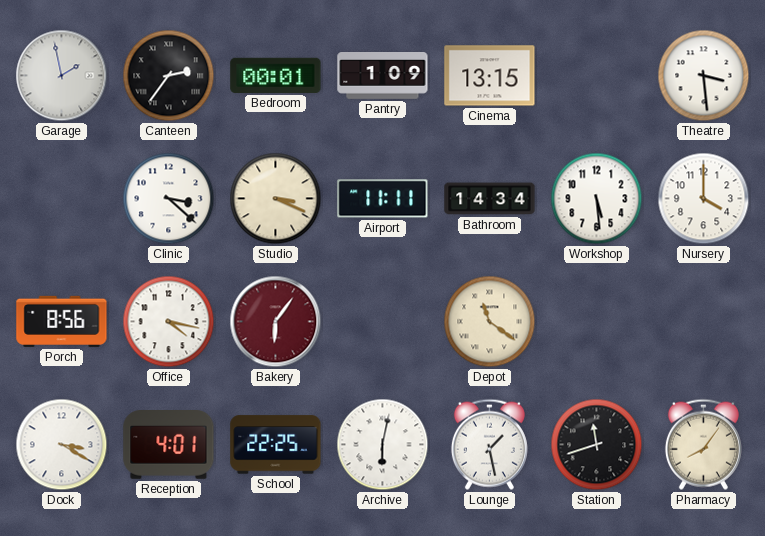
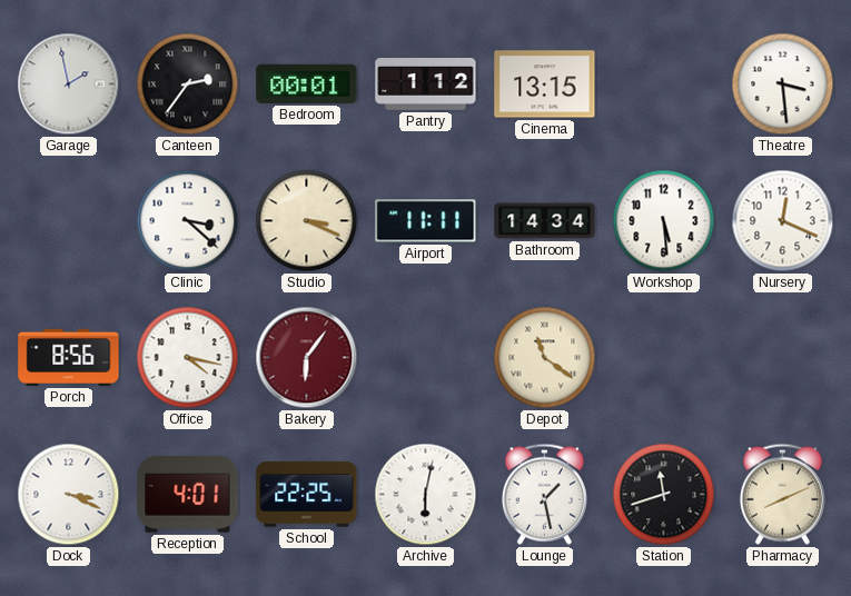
Pantry: 1:09 -> 1:12 (426, 85)
Nursery: 4:00 -> 12:19 (783, 221)
Dock: 3:20 -> 3:19 (69, 495)
Pharmacy: 8:06 -> 8:11 (782, 494)
